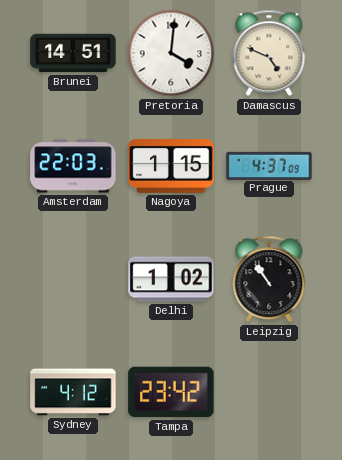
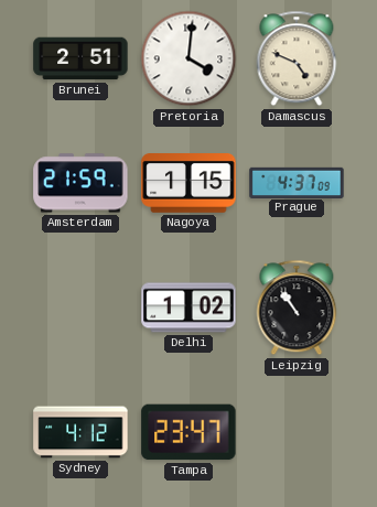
Brunei: 14:51 -> 2:51 (80, 58)
Amsterdam: 22:03 -> 21:59 (80, 183)
Tampa: 23:42 -> 23:47 (188, 432)
